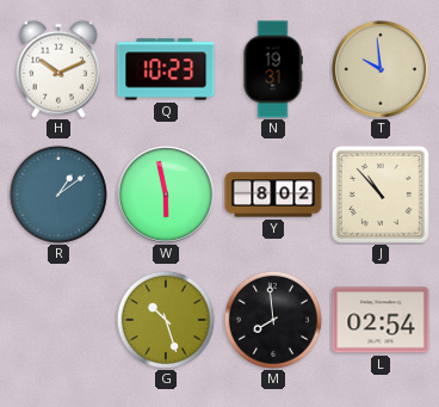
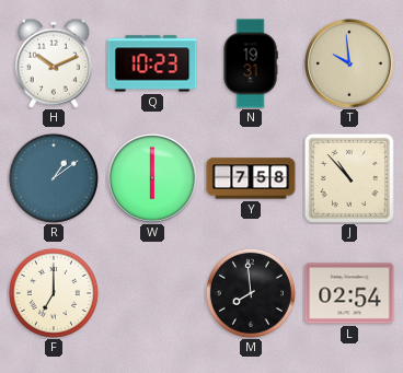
W: 5:58 -> 6:00 (153, 179)
Y: 8:02 -> 7:58 (251, 178)
F: none -> 7:00 (54, 293)
G: 10:27 -> none (166, 320)
